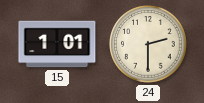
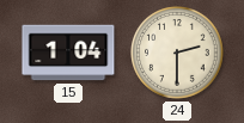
15: 1:01 -> 1:04 (68, 53)
